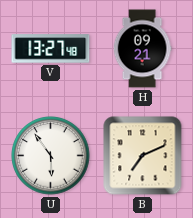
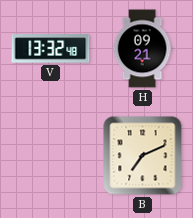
V: 13:27 -> 13:32 (51, 49)
U: 5:54 -> none (51, 156)
